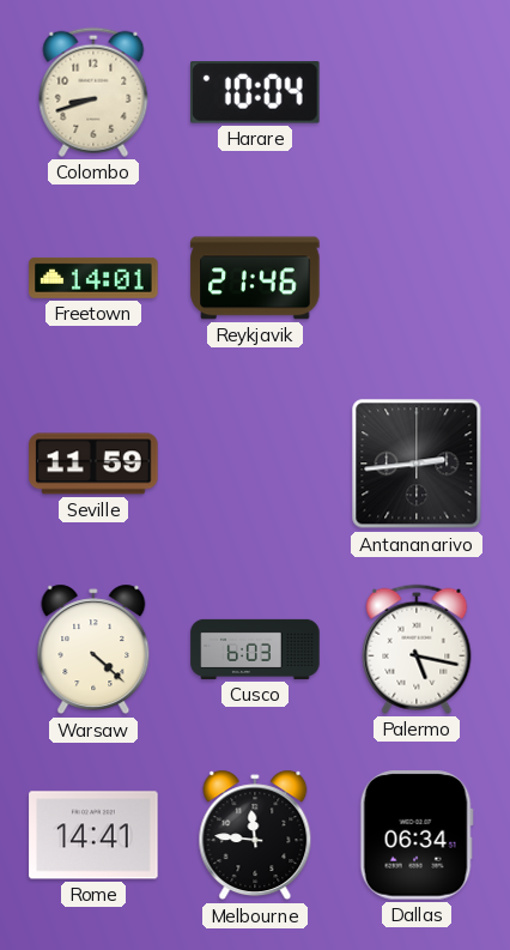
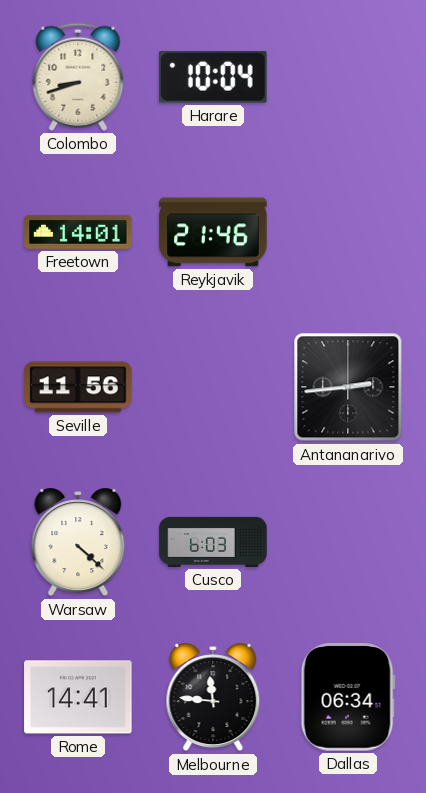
Seville: 11:59 -> 11:56 (78, 387)
Palermo: 5:17 -> none (417, 649)
